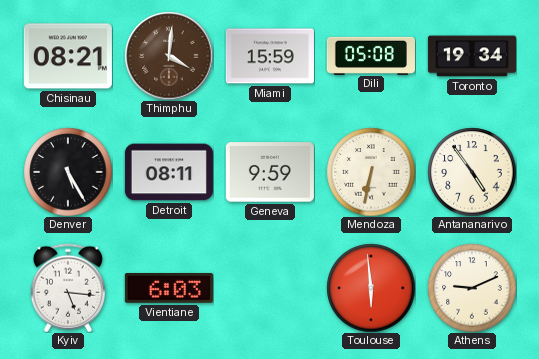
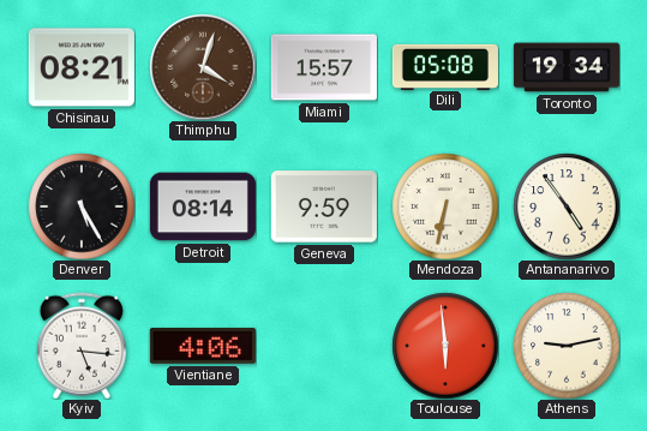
Thimphu: 4:01 -> 4:03 (203, 67)
Miami: 15:59 -> 15:57 (324, 67)
Detroit: 08:11 -> 08:14 (203, 206)
Vientiane: 6:03 -> 4:06 (203, 347)
Athens: 9:11 -> 9:13 (567, 346)
